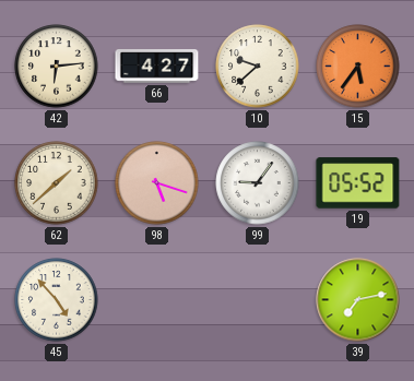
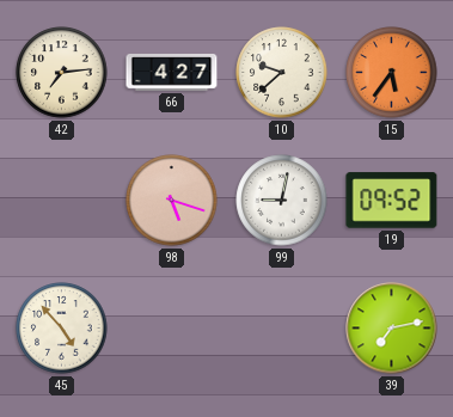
42: 6:14 -> 7:14 (62, 73)
62: 1:38 -> none (57, 183)
99: 9:06 -> 9:02 (282, 201)
19: 05:52 -> 09:52 (392, 201)
